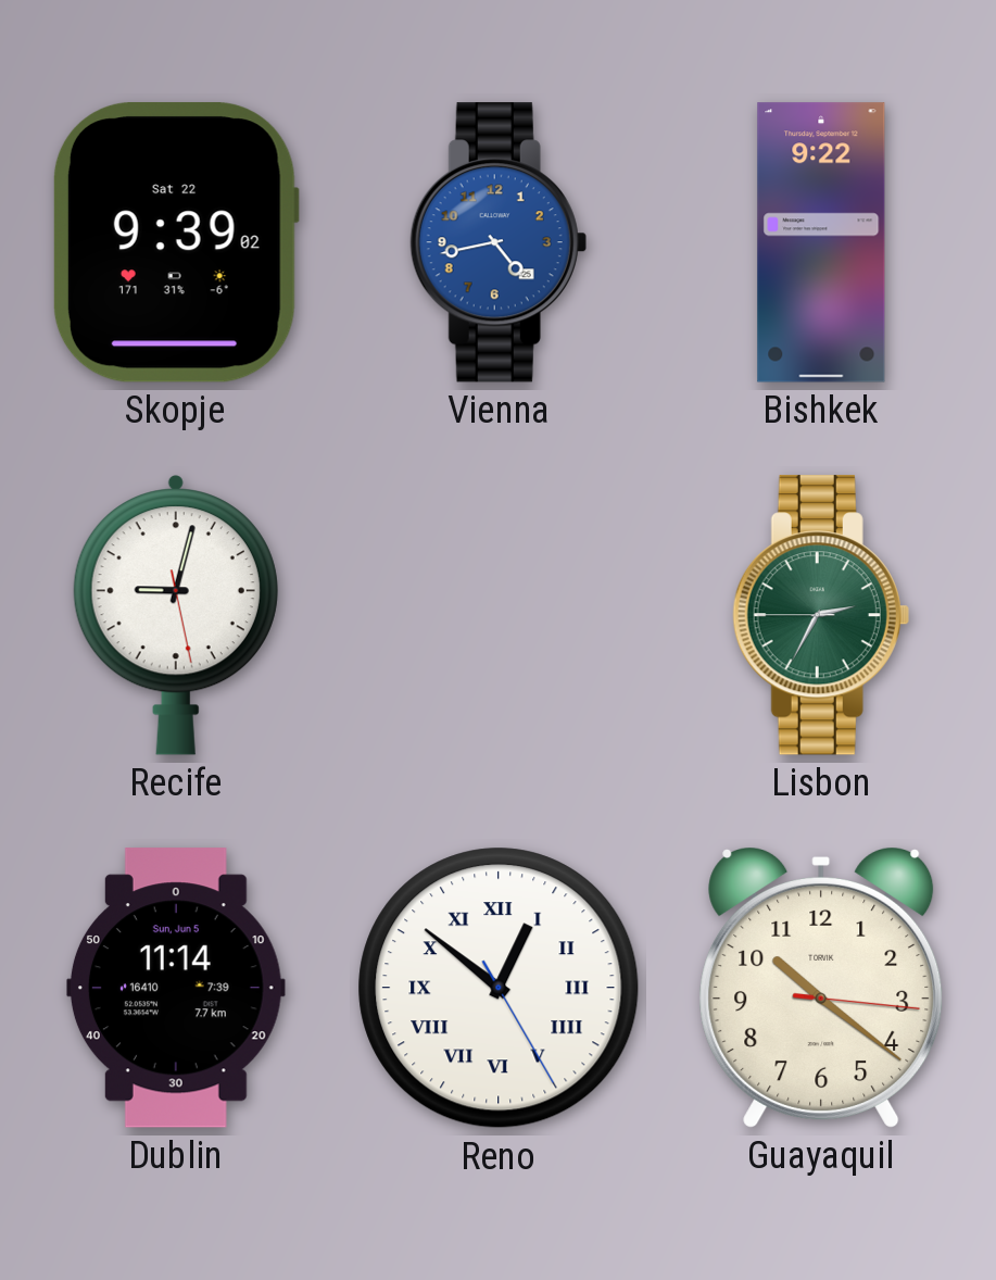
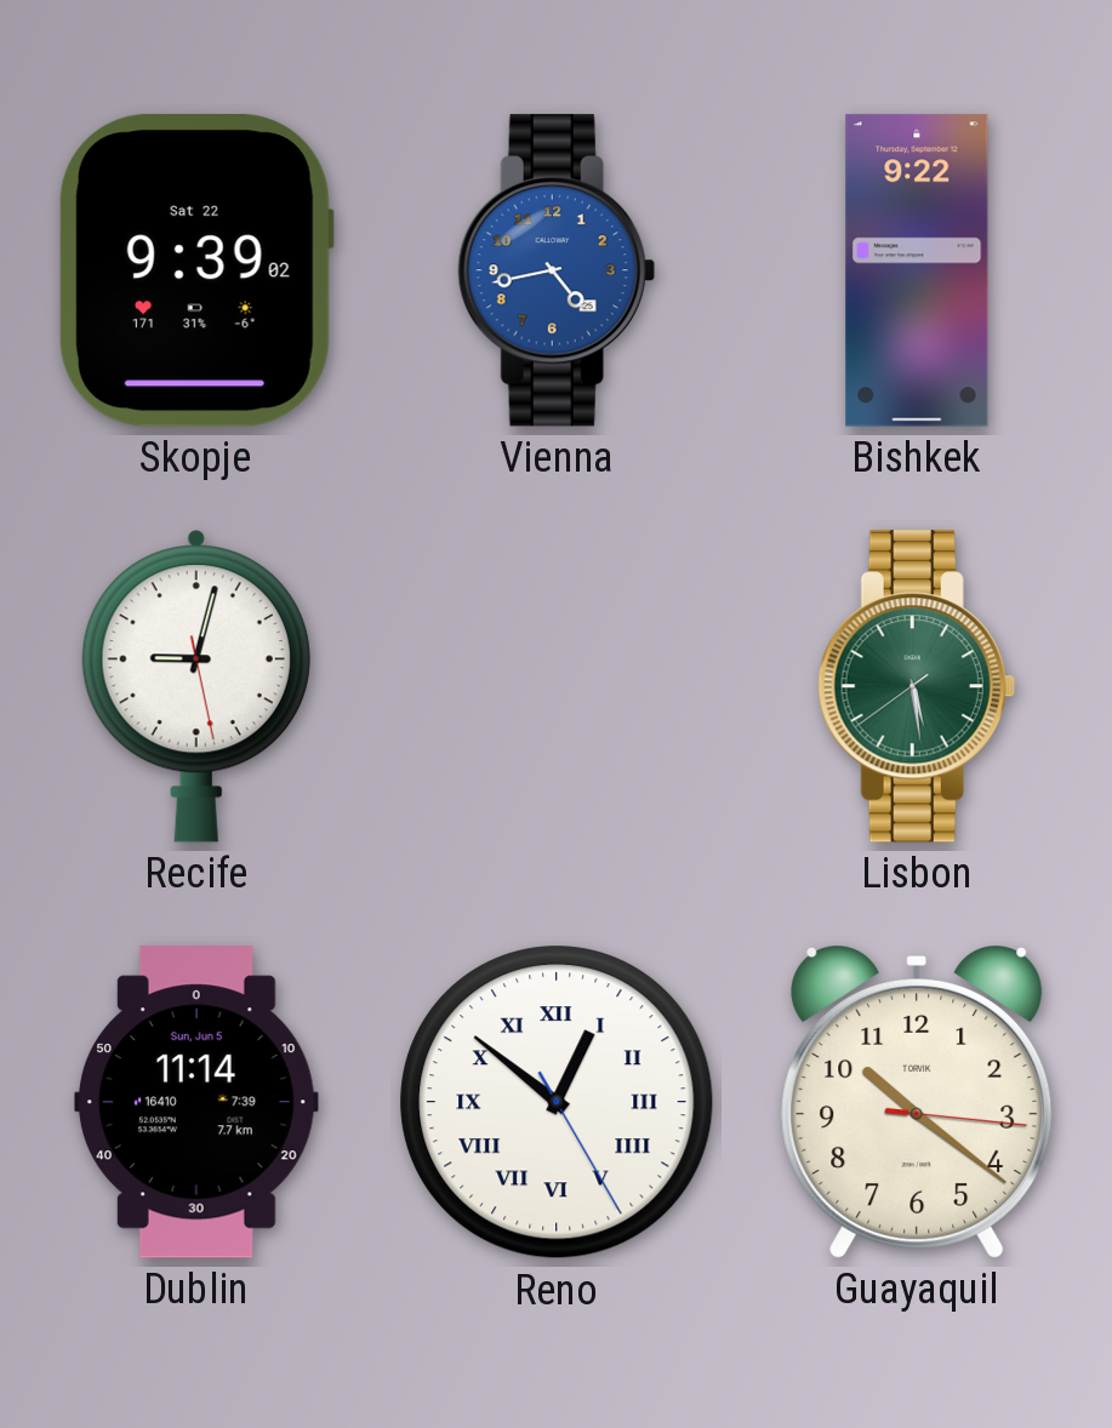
Lisbon: 2:34 -> 5:28 (917, 686)
